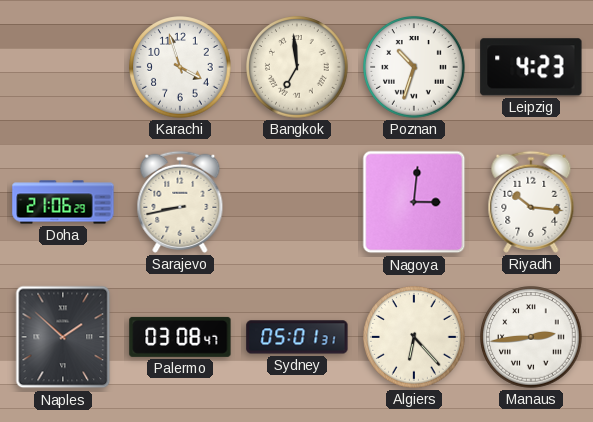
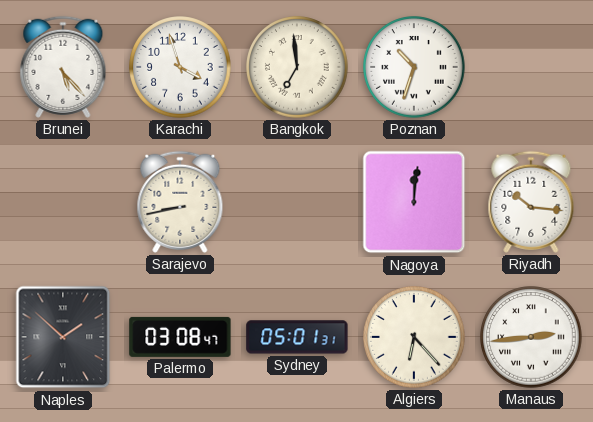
Brunei: none -> 5:23 (63, 67)
Leipzig: 4:23 -> none (531, 67)
Doha: 21:06 -> none (63, 202)
Nagoya: 3:01 -> 12:01 (414, 202)
